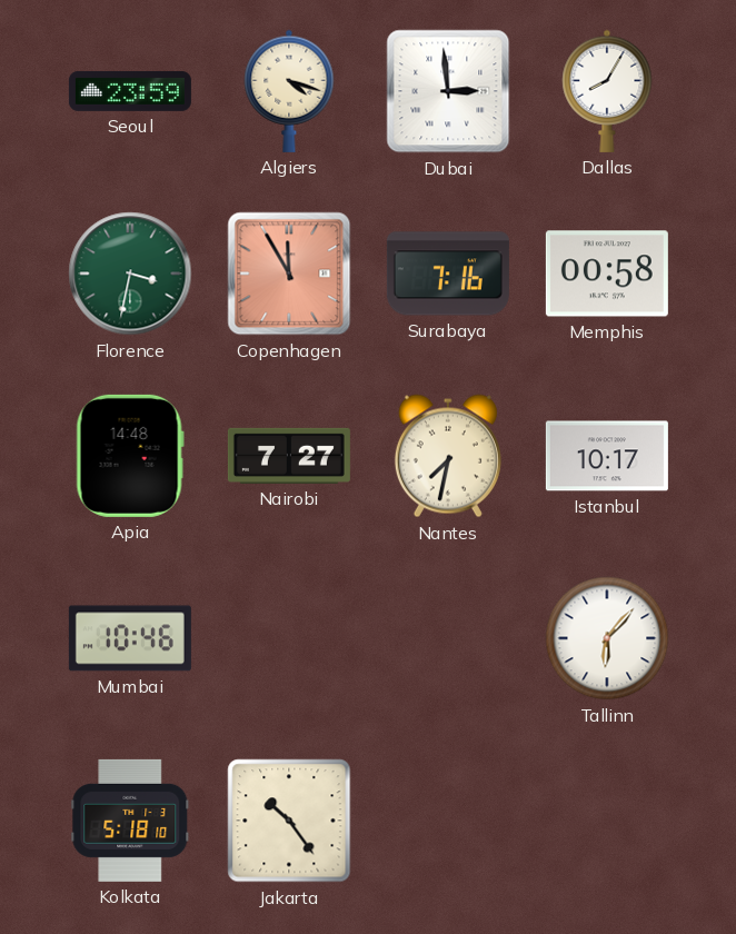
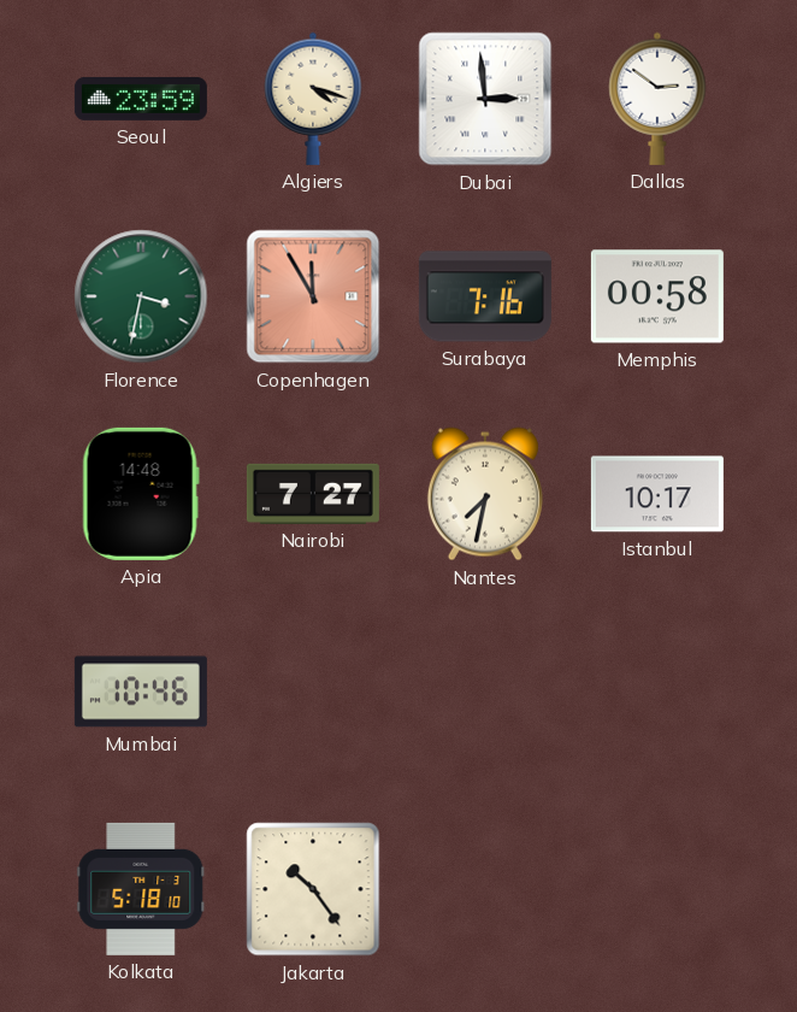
Dallas: 8:05 -> 2:51 (657, 99)
Tallinn: 6:07 -> none (607, 638)
